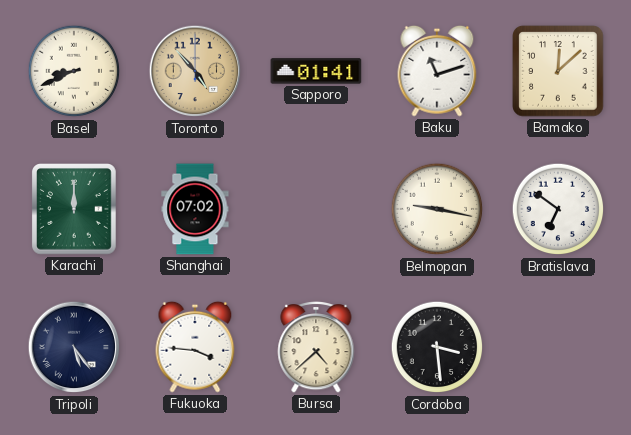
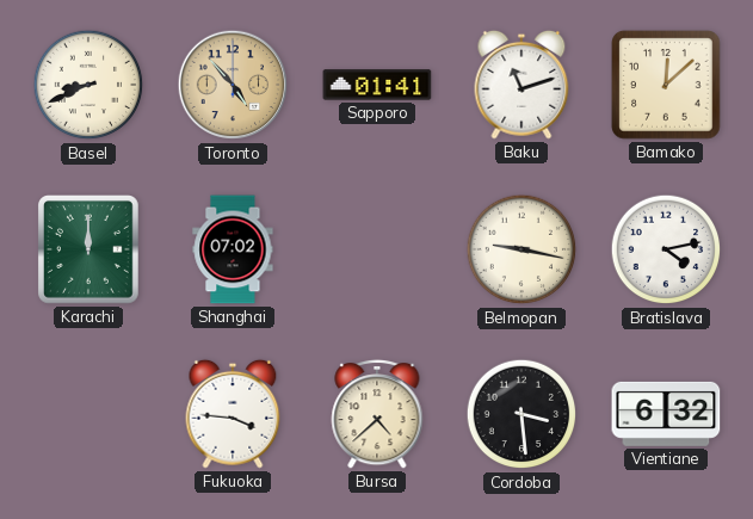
Bratislava: 6:51 -> 4:13 (666, 249)
Tripoli: 5:24 -> none (74, 347)
Vientiane: none -> 6:32 (666, 414)
